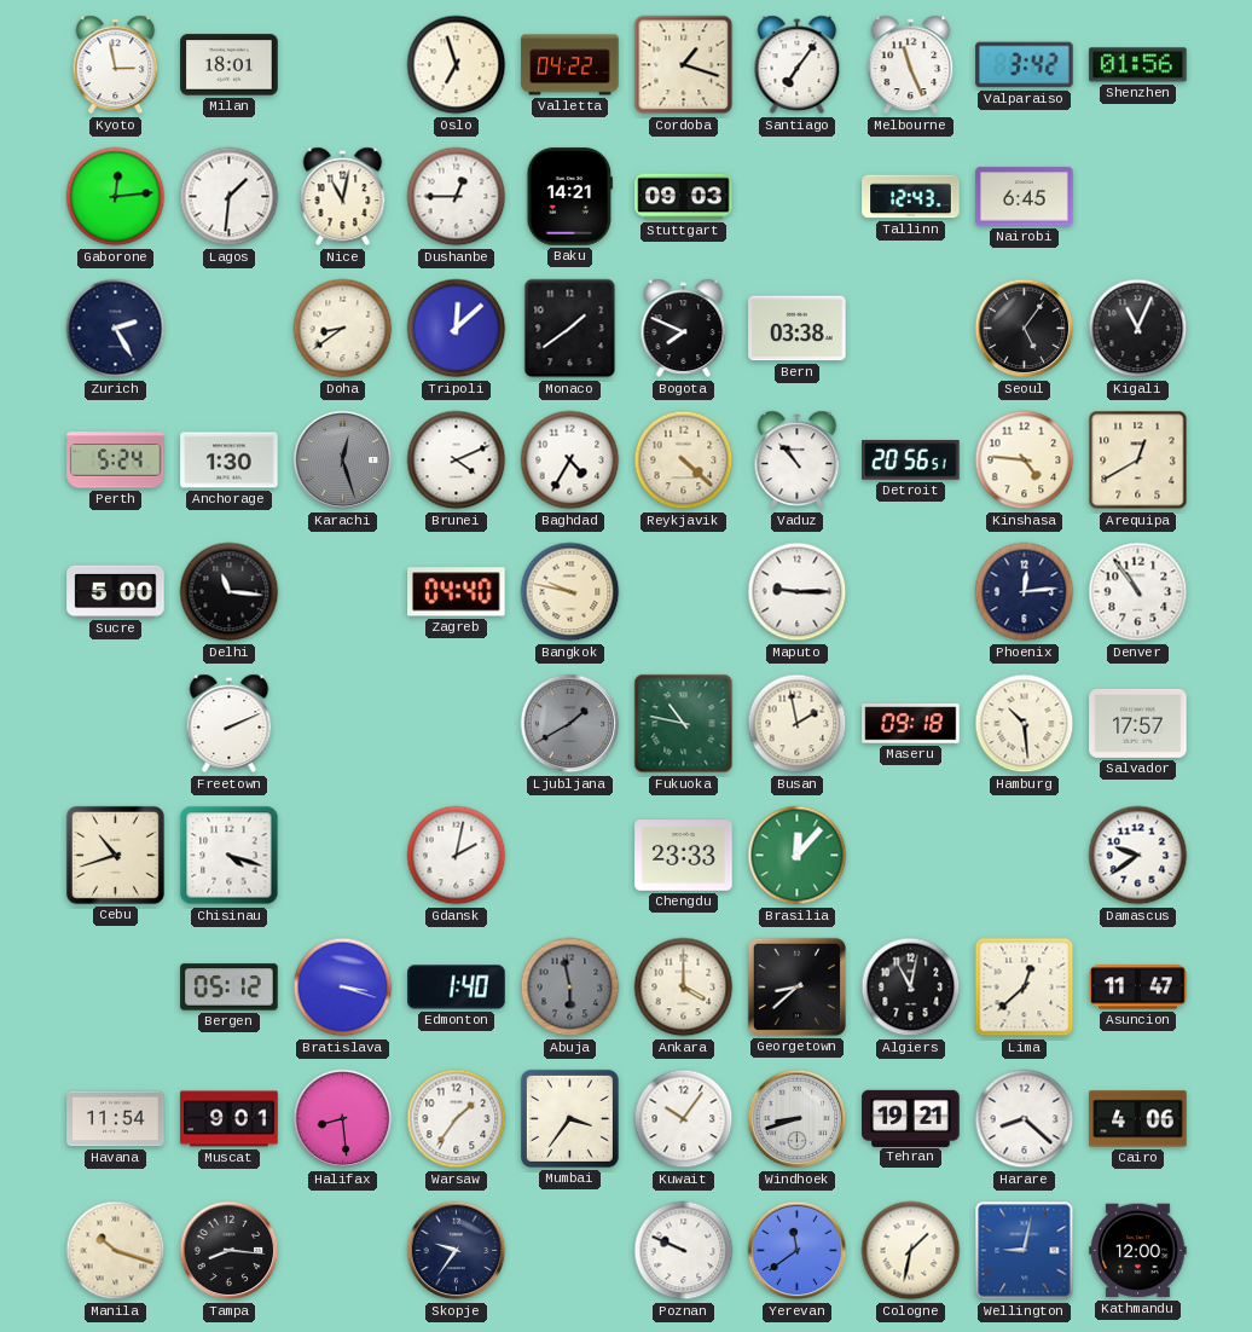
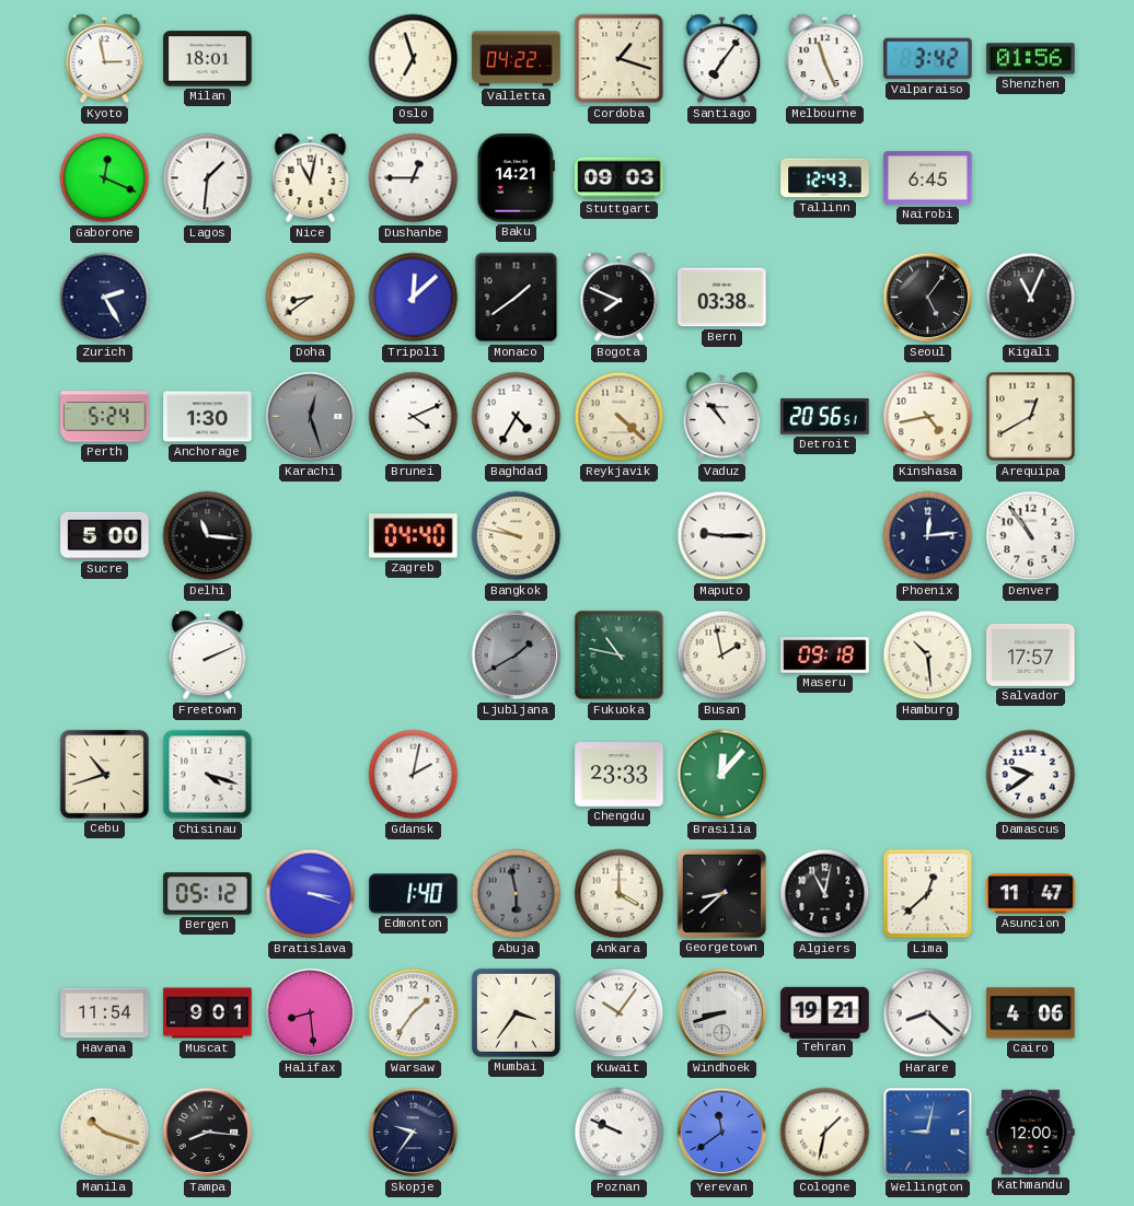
Gaborone: 12:14 -> 12:19 (105, 178)
Kinshasa: 4:46 -> 4:43 (928, 417)
